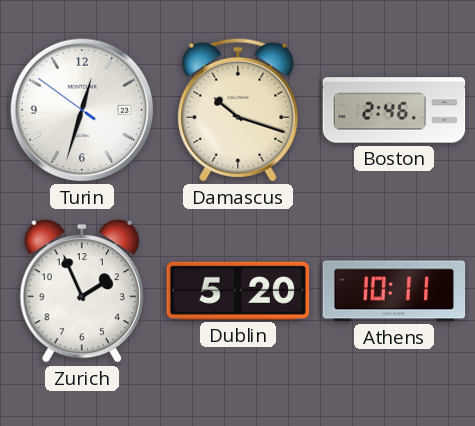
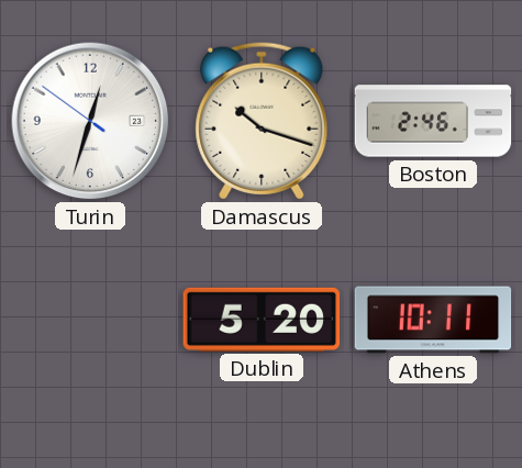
Zurich: 1:56 -> none (82, 292)
